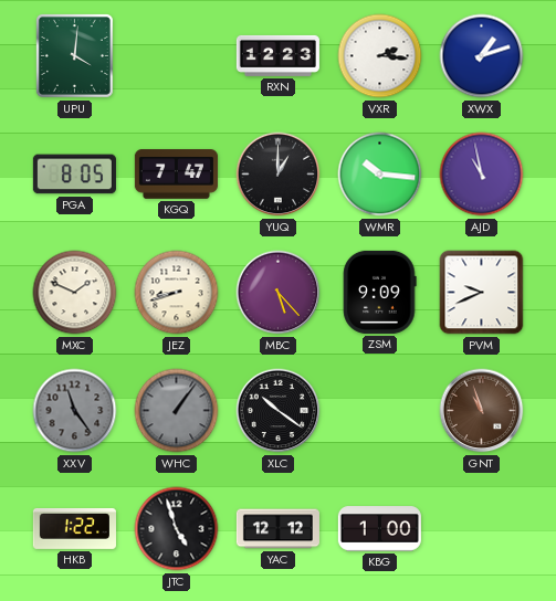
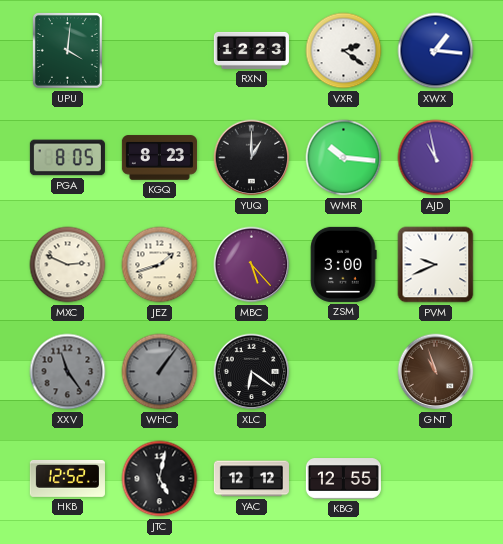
VXR: 2:16 -> 2:21 (344, 51)
XWX: 1:12 -> 1:16 (436, 51)
KGQ: 7:47 -> 8:23 (159, 158)
MXC: 1:49 -> 2:49 (68, 265)
JEZ: 8:42 -> 1:42 (160, 265)
ZSM: 9:09 -> 3:00 (344, 264)
XLC: 10:21 -> 6:21 (252, 372)
HKB: 1:22 -> 12:52 (67, 478)
JTC: 4:57 -> 5:02 (160, 479)
KBG: 1:00 -> 12:55 (343, 479)
